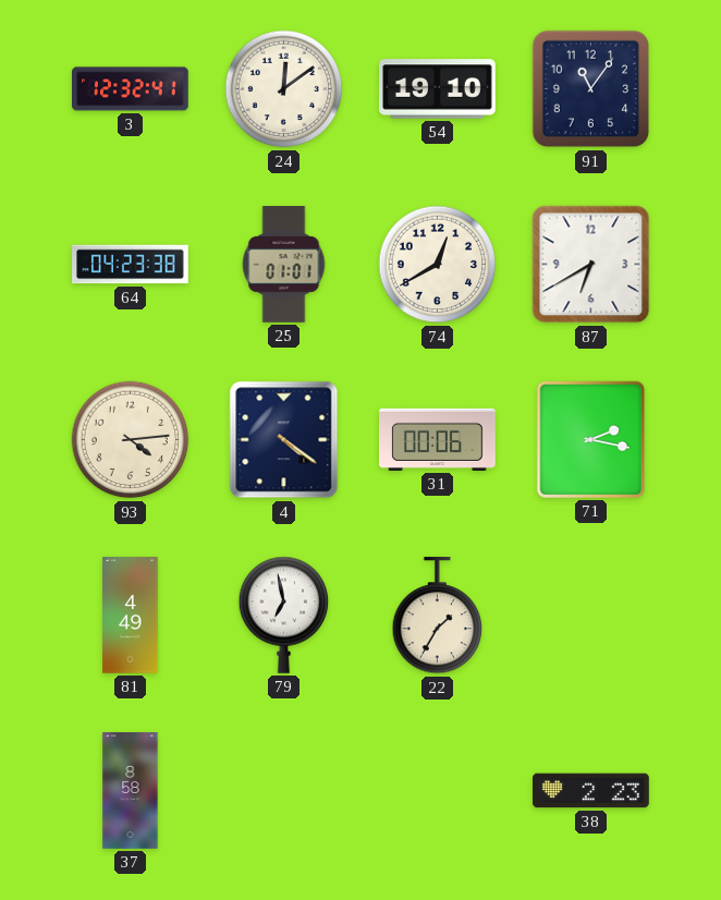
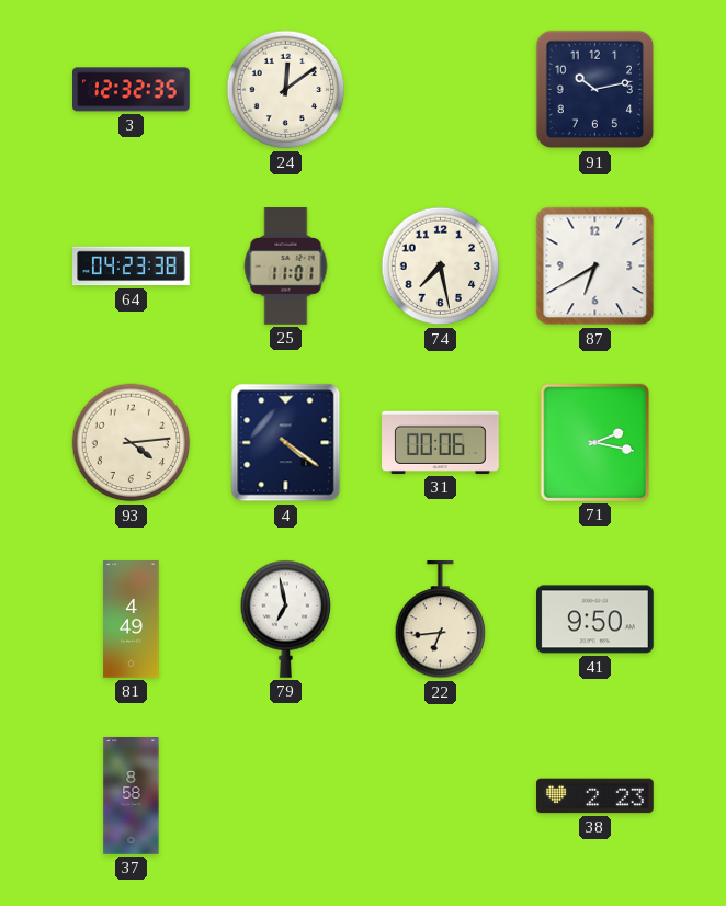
3: 12:32:41 -> 12:32:35 (132, 90)
54: 19:10 -> none (438, 89)
91: 11:06 -> 10:13 (595, 90)
25: 01:01 -> 11:01 (286, 267)
74: 12:40 -> 7:28 (441, 267)
22: 1:35 -> 6:44 (441, 621)
41: none -> 9:50 (595, 620)
